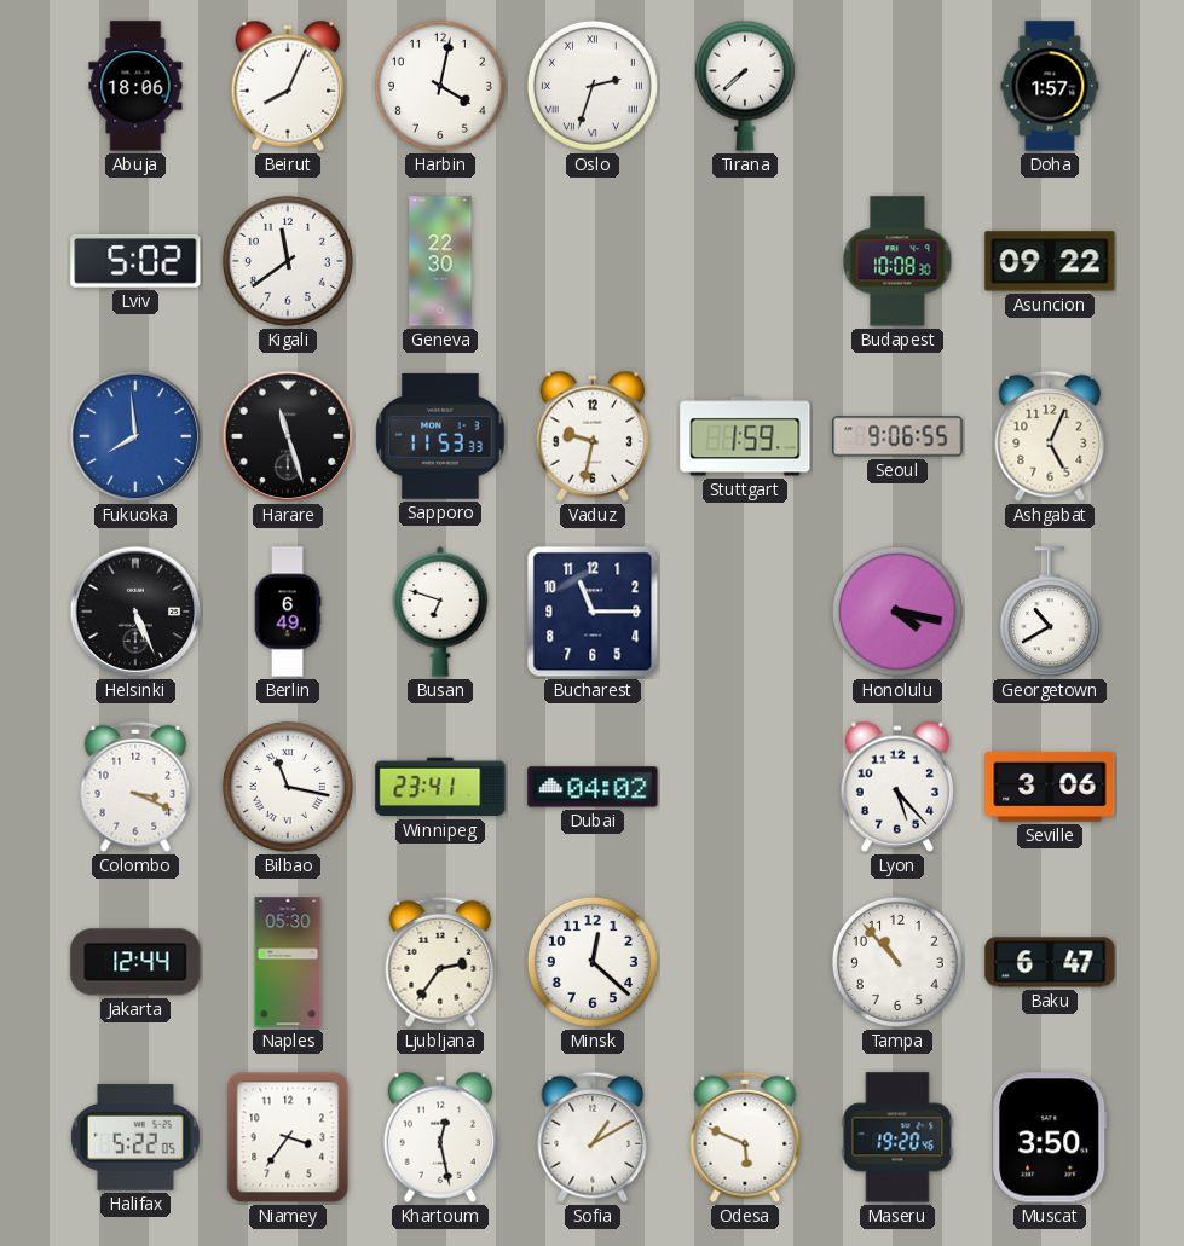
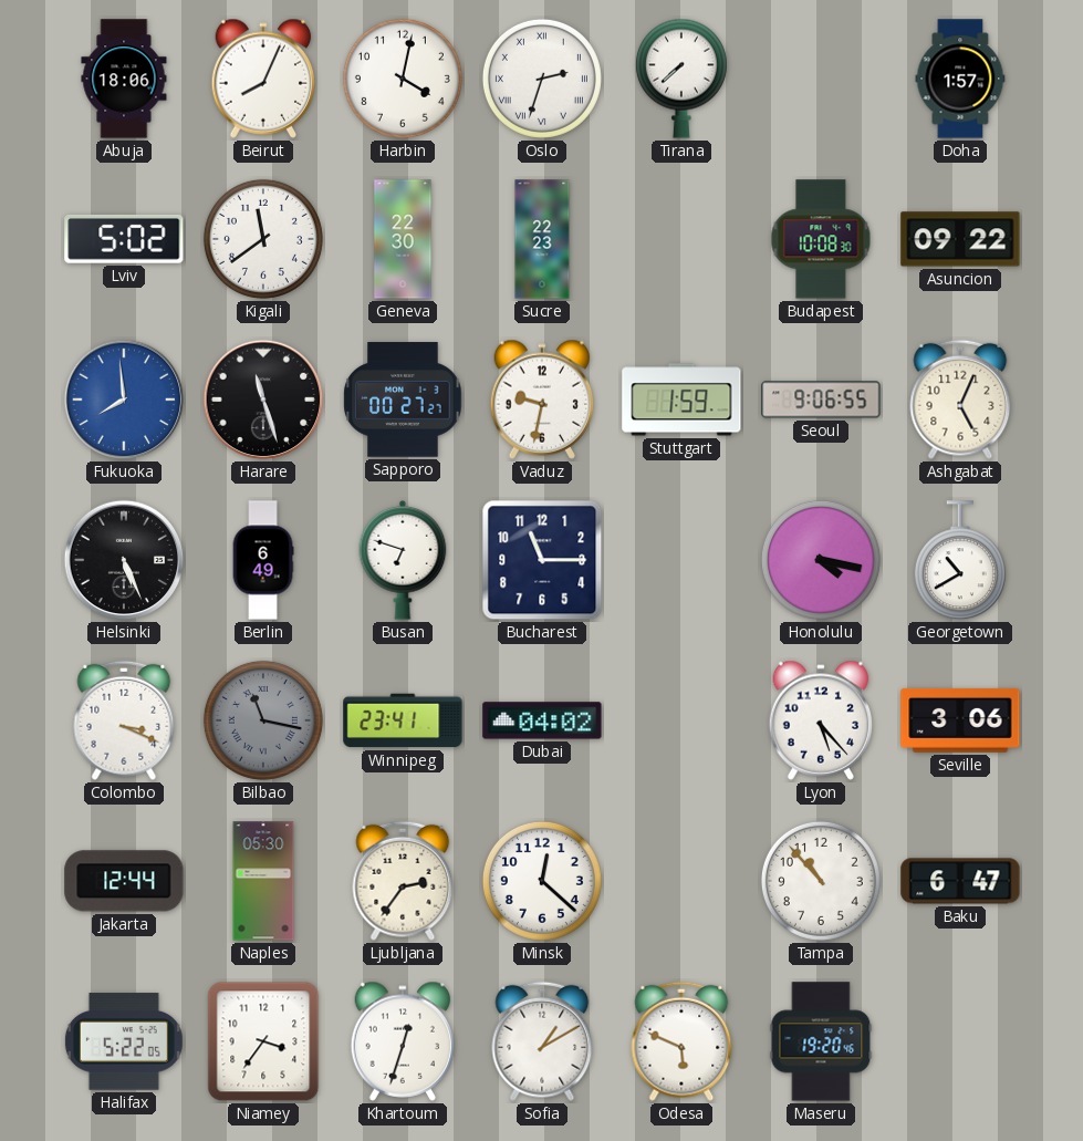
Sucre: none -> 22:23 (542, 239)
Sapporo: 11:53 -> 00:27 (403, 400)
Bilbao dial: white -> grey (263, 720)
Khartoum: 12:28 -> 12:33 (403, 1041)
Muscat: 3:50 -> none (1050, 1137)
